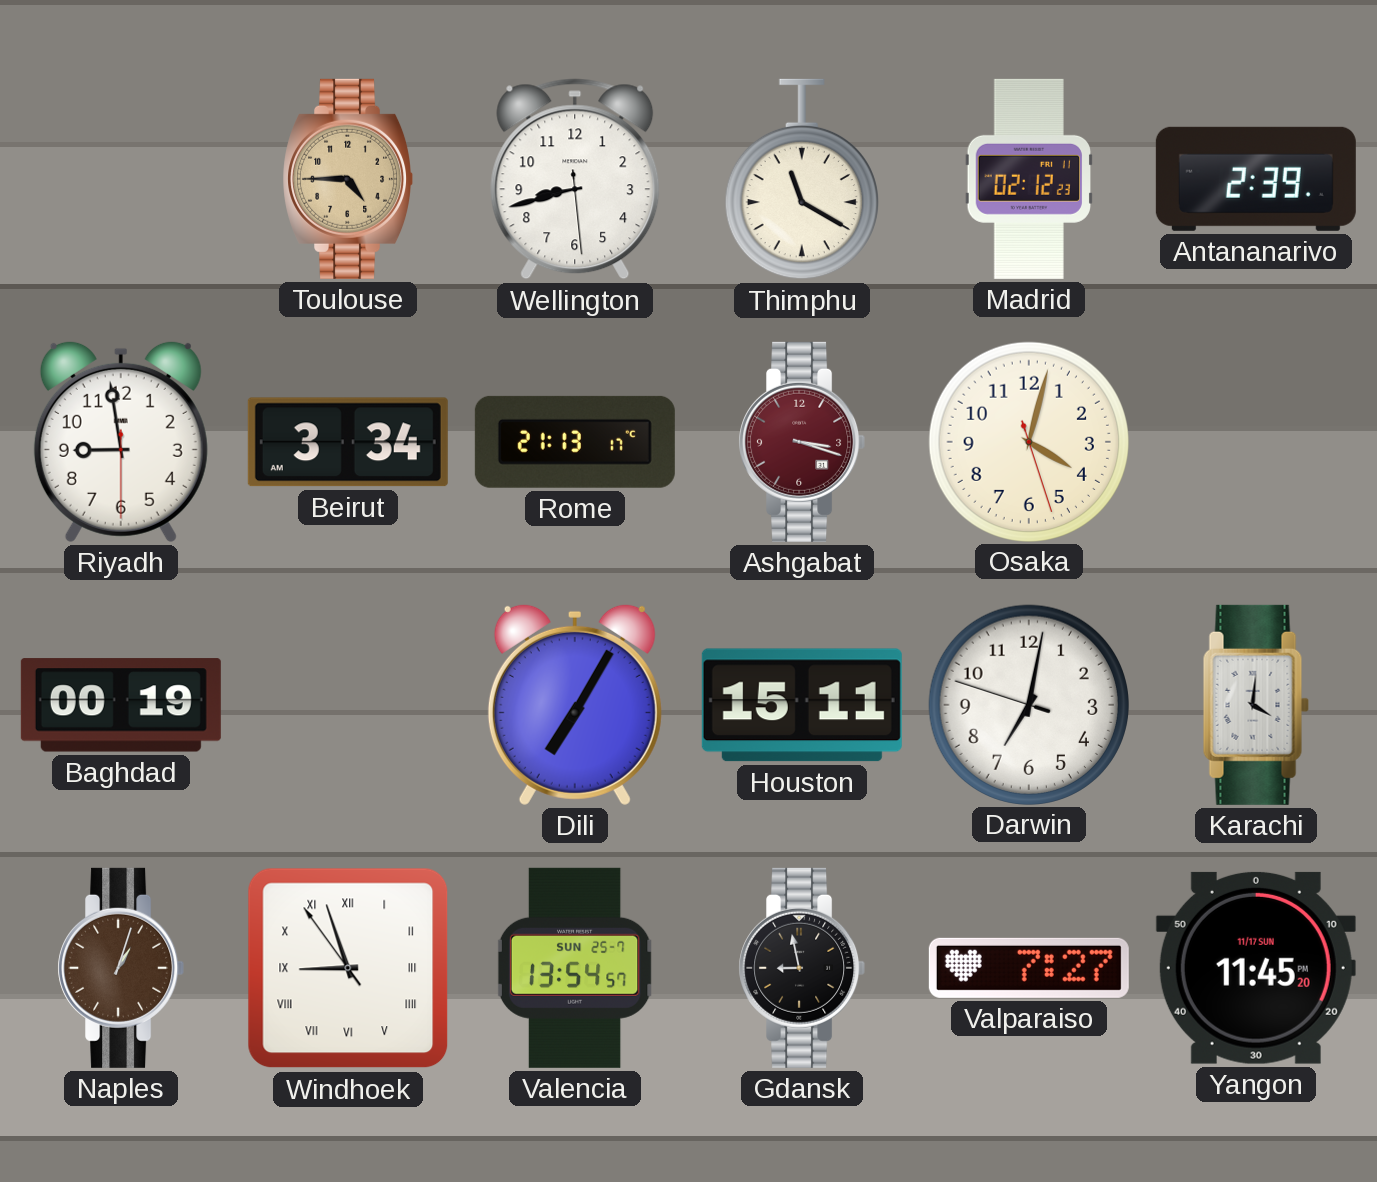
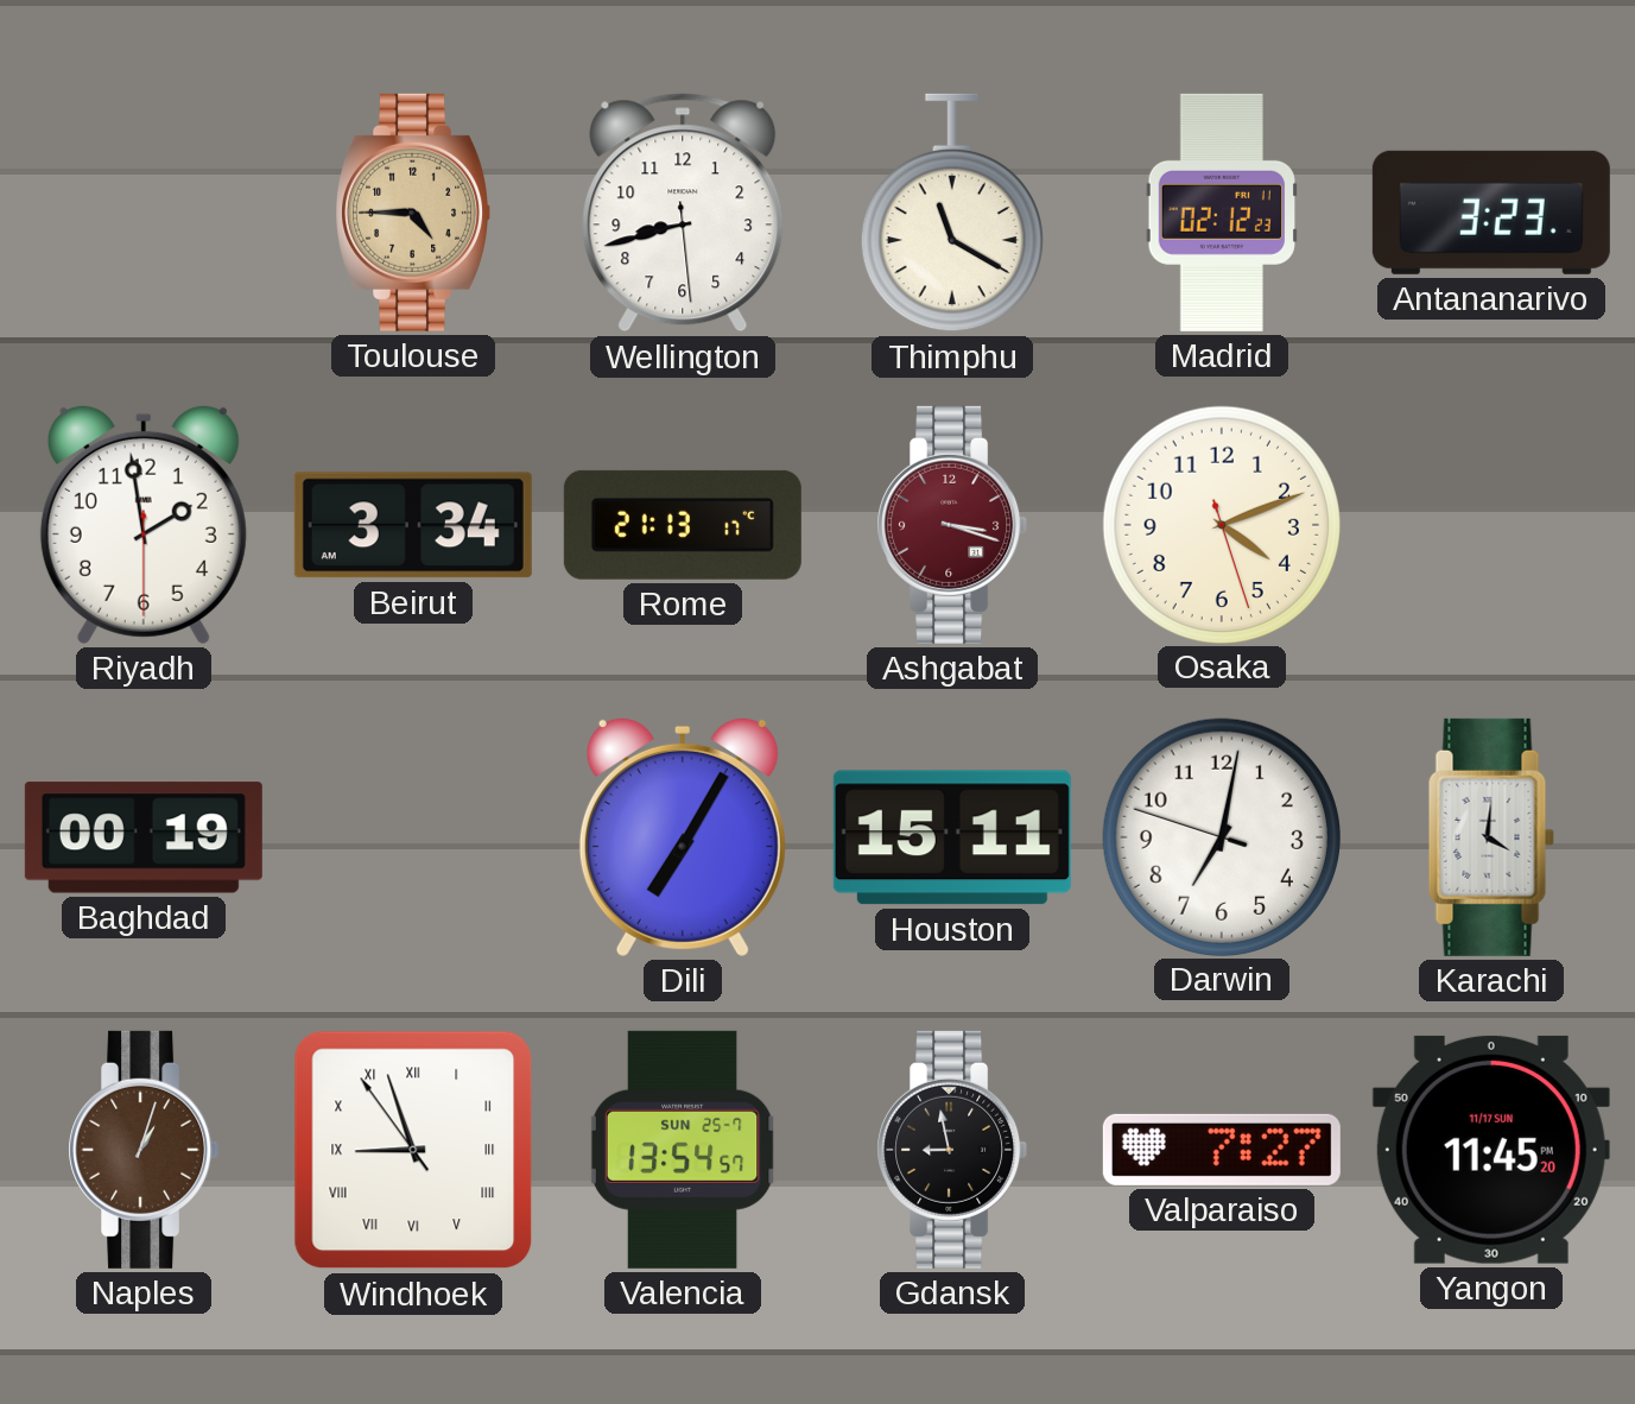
Antananarivo: 2:39 -> 3:23 (1491, 213)
Riyadh: 8:58 -> 1:58 (144, 524)
Osaka: 4:02 -> 4:11 (1221, 524)
